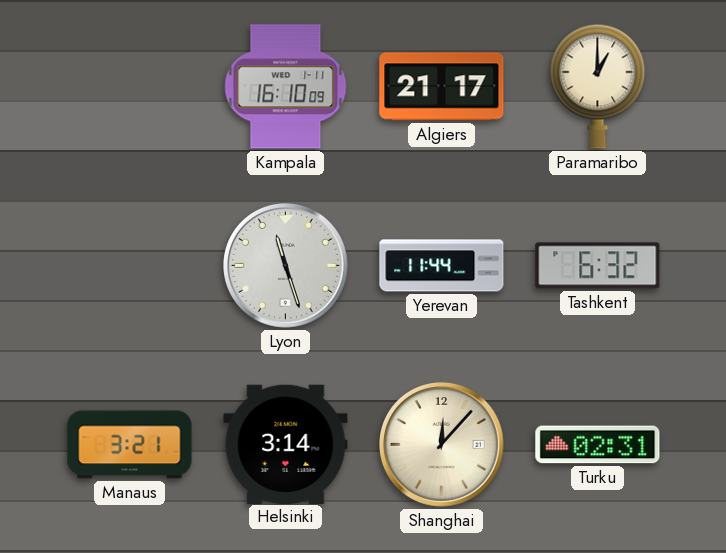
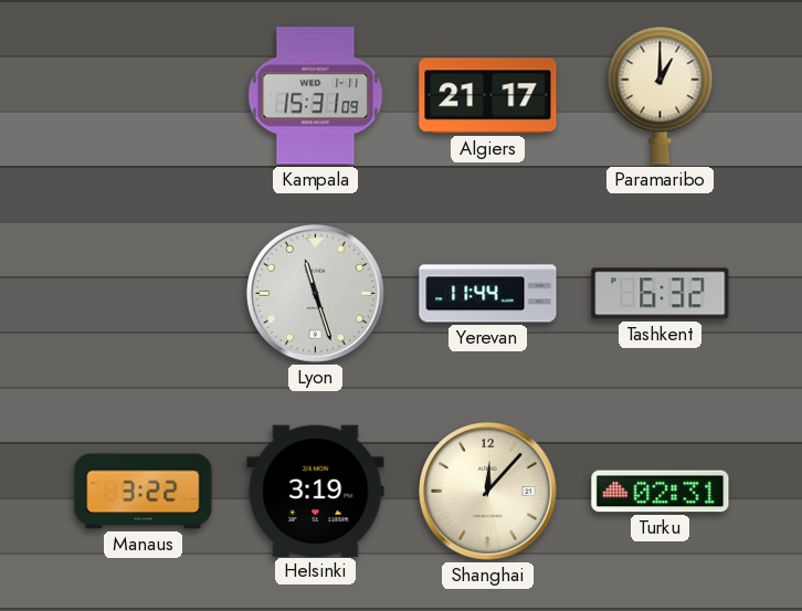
Kampala: 16:10 -> 15:31 (316, 96)
Manaus: 3:21 -> 3:22 (144, 492)
Helsinki: 3:14 -> 3:19 (316, 491)
